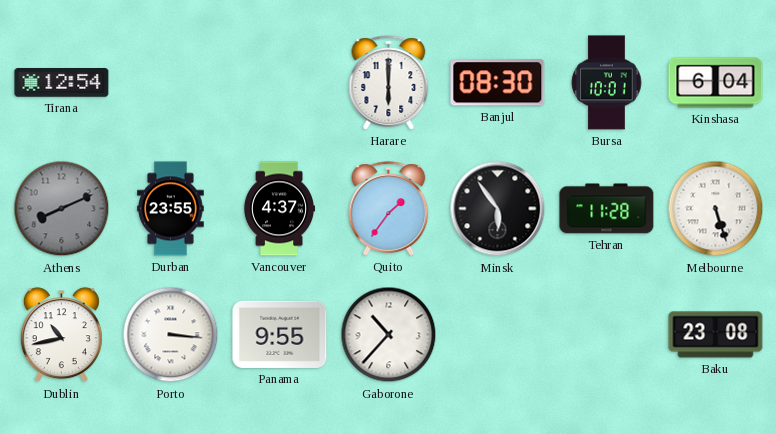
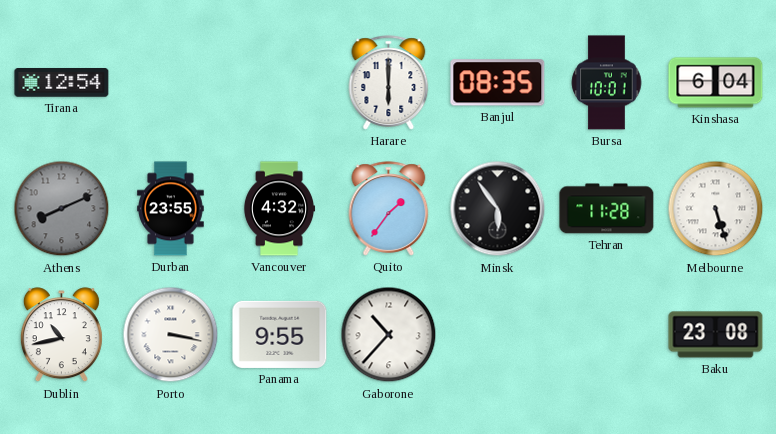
Banjul: 08:30 -> 08:35 (498, 83)
Vancouver: 4:37 -> 4:32 (279, 209)
Porto: 3:16 -> 3:17 (171, 335)
